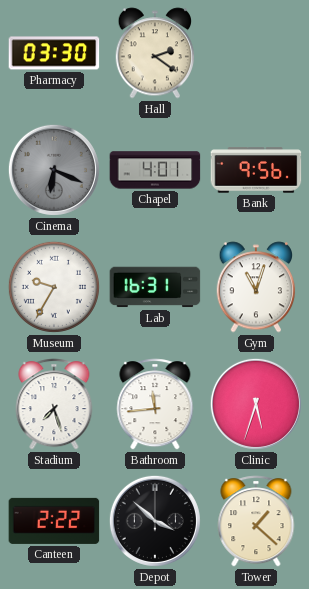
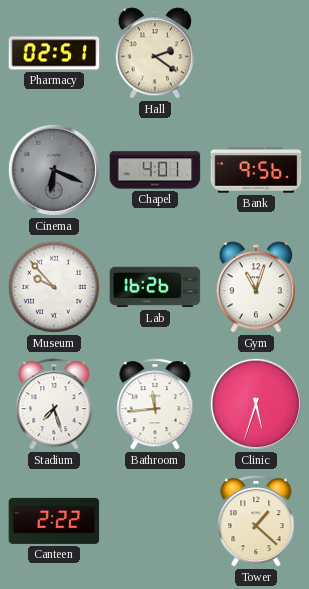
Pharmacy: 03:30 -> 02:51 (54, 53)
Museum: 9:35 -> 9:53 (54, 287)
Lab: 16:31 -> 16:26 (155, 287)
Depot: 3:52 -> none (155, 521)
